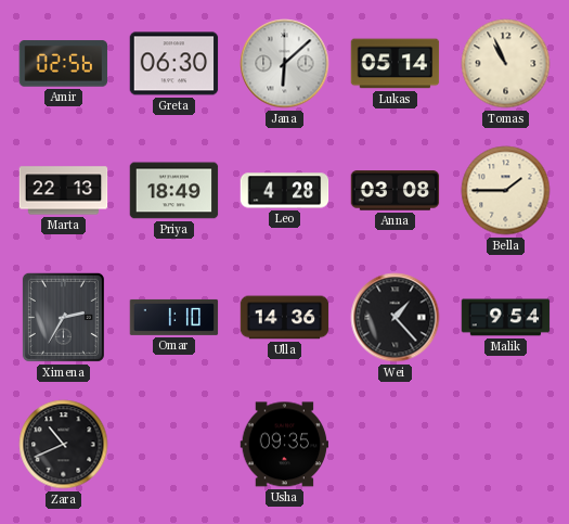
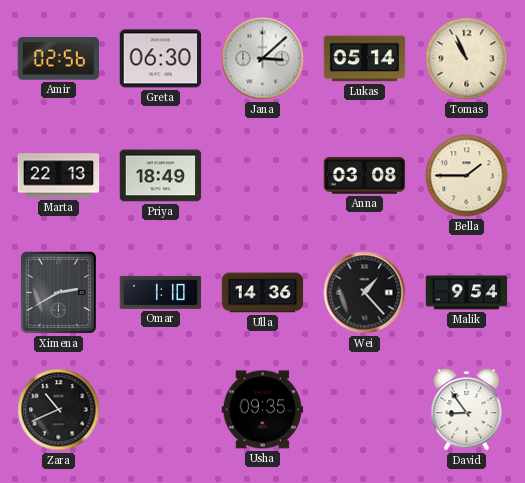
Jana: 6:08 -> 3:08 (263, 59)
Leo: 4:28 -> none (285, 191)
Ximena: 2:35 -> 2:40 (58, 292)
David: none -> 8:54 (467, 410)
